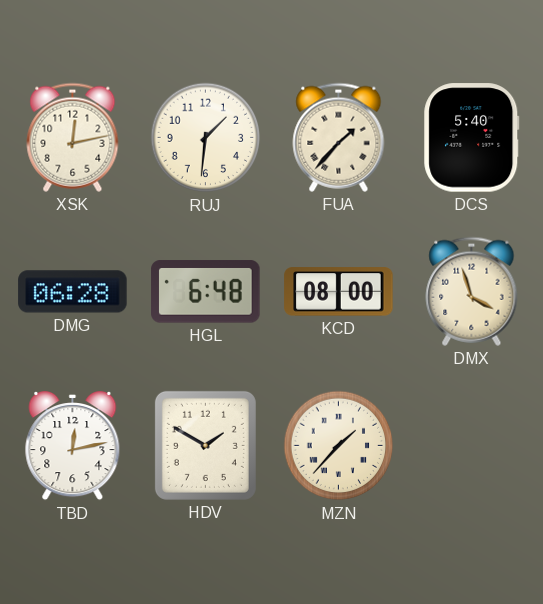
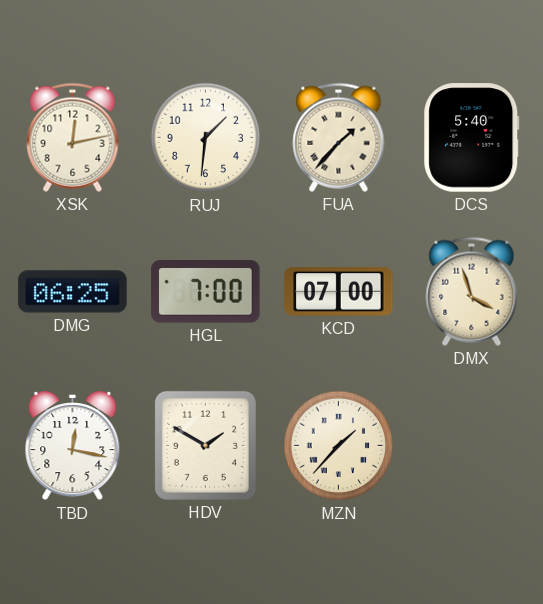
DMG: 06:28 -> 06:25 (73, 292)
HGL: 6:48 -> 7:00 (206, 292)
KCD: 08:00 -> 07:00 (339, 292)
TBD: 12:13 -> 12:17 (73, 447)
